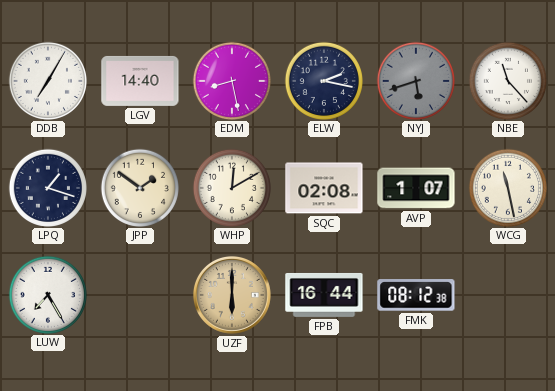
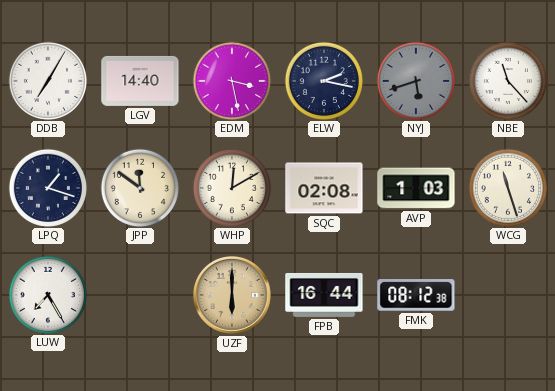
EDM: 8:28 -> 3:28 (231, 80)
JPP: 1:51 -> 11:51 (139, 187)
AVP: 1:07 -> 1:03 (416, 188)
WCG: 11:28 -> 11:27 (507, 187)
